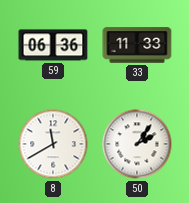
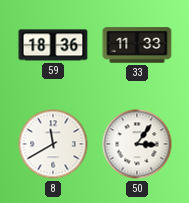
59: 06:36 -> 18:36 (53, 45)
50: 2:06 -> 3:06 (137, 144)
